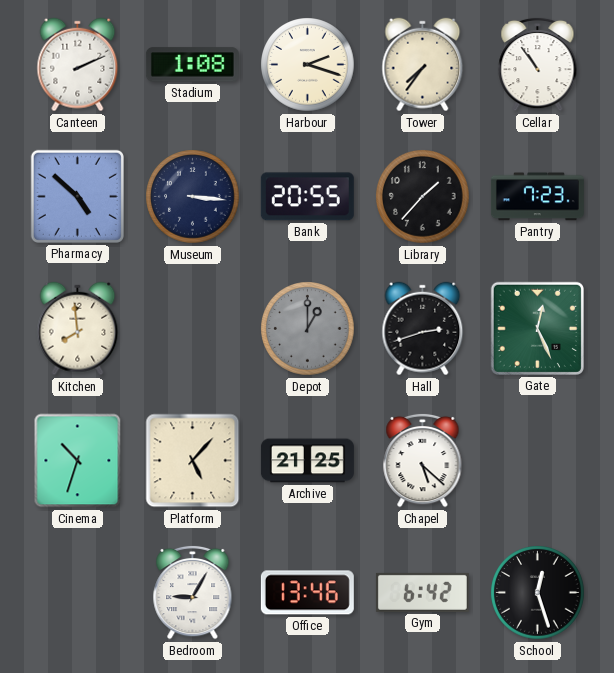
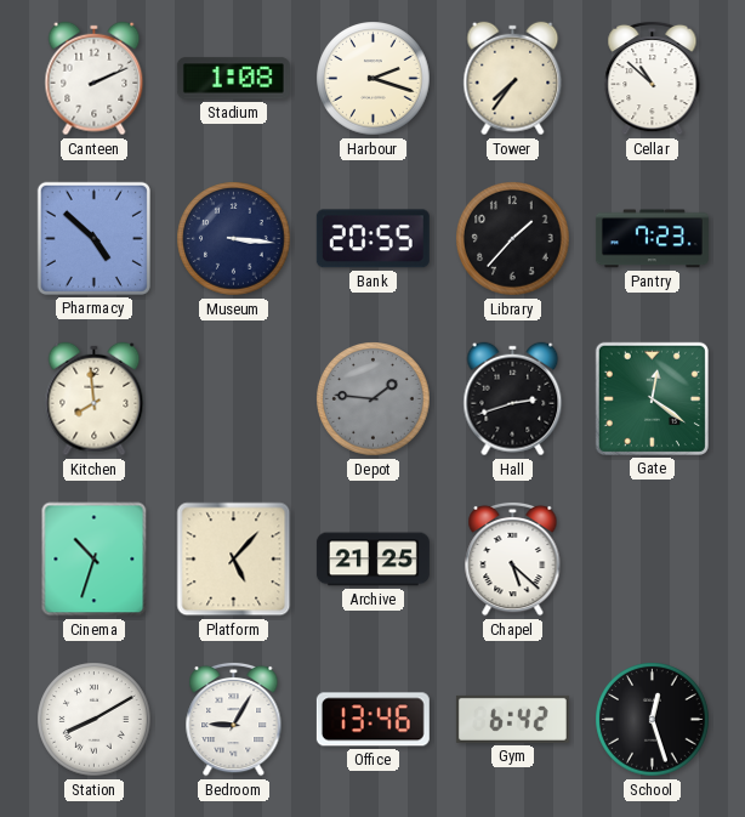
Cellar: 10:54 -> 10:52 (653, 78)
Depot: 1:00 -> 1:46 (374, 399)
Gate: 12:26 -> 12:21 (652, 398)
Station: none -> 8:10 (95, 720)
